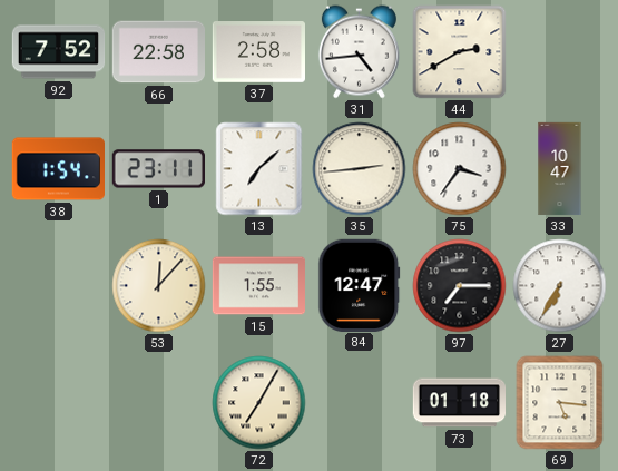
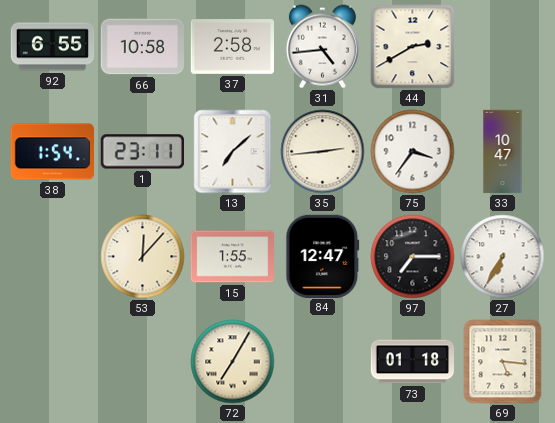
92: 7:52 -> 6:55 (53, 47)
66: 22:58 -> 10:58 (142, 47)
